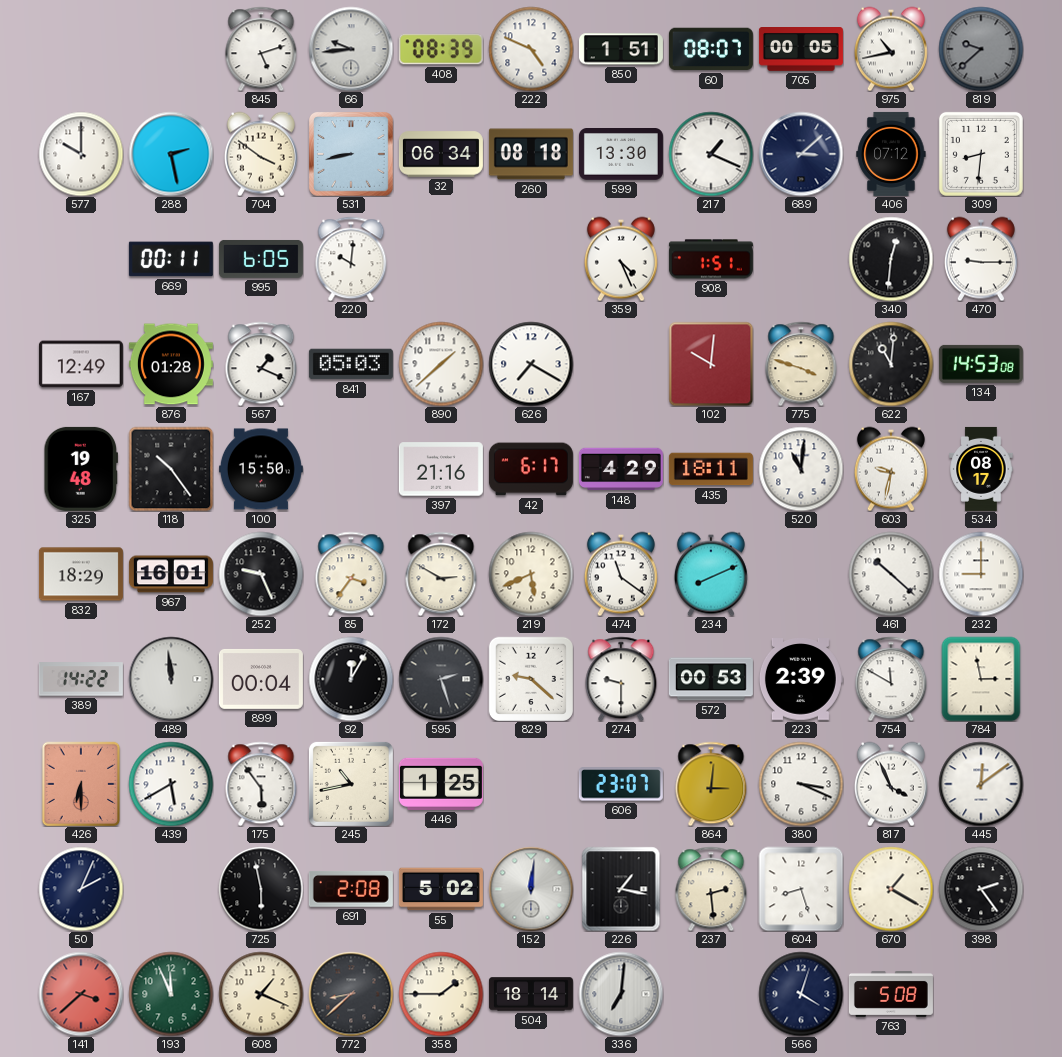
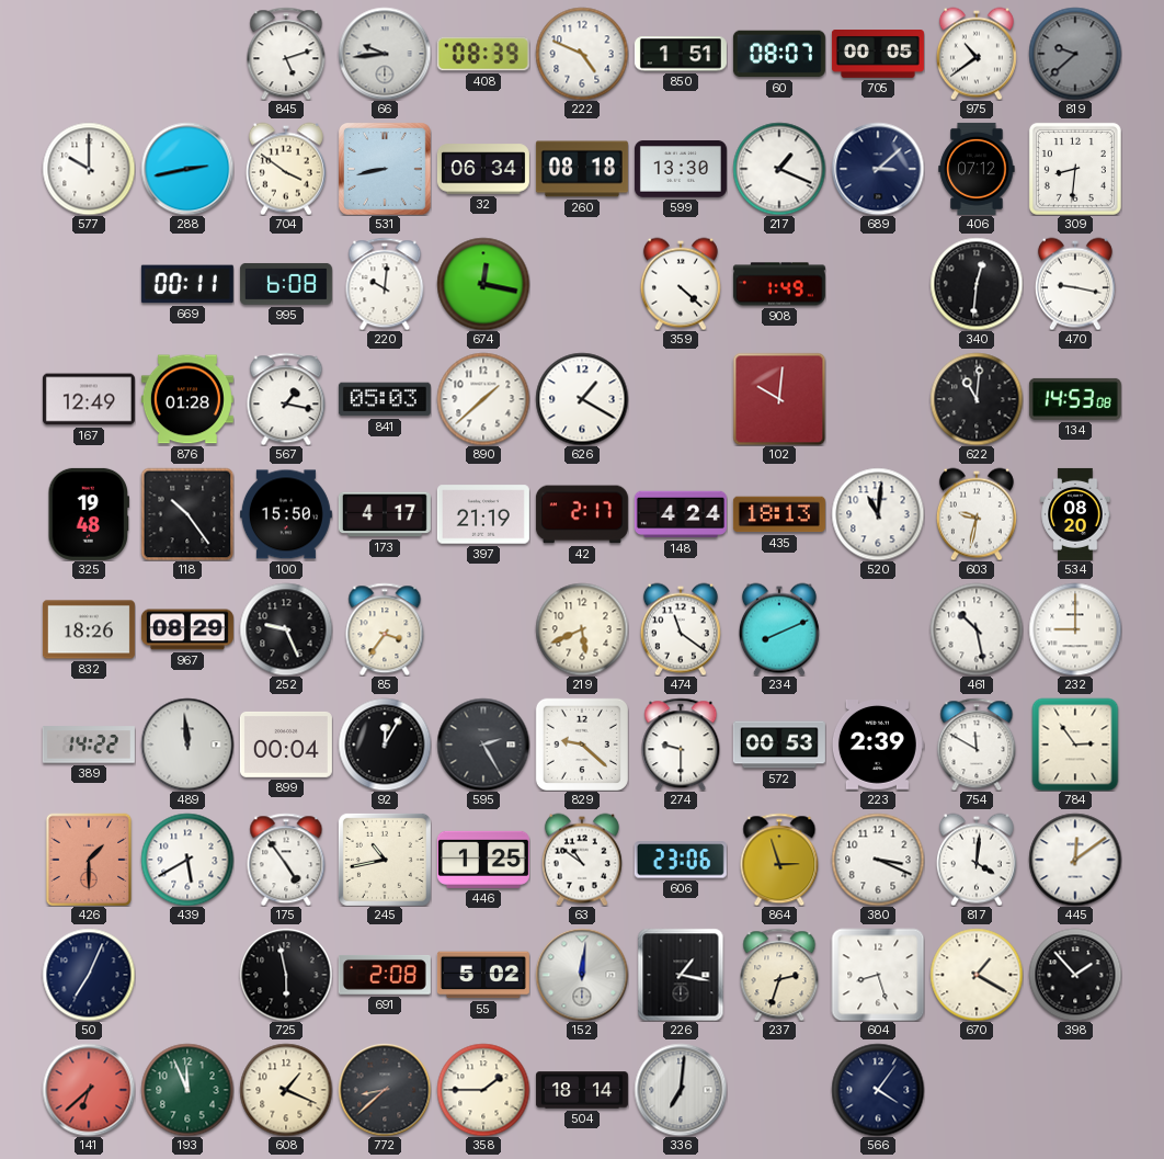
975: 10:43 -> 10:39 (977, 54)
288: 2:28 -> 2:43 (187, 169)
995: 6:05 -> 6:08 (286, 284)
674: none -> 12:17 (483, 284)
359: 4:26 -> 4:22 (681, 284)
908: 1:51 -> 1:49 (779, 284)
470: 9:15 -> 9:17 (1075, 284)
567: 1:19 -> 1:17 (286, 399)
626: 7:20 -> 1:20 (582, 399)
775: 3:48 -> none (801, 364)
173: none -> 4:17 (385, 514)
397: 21:16 -> 21:19 (483, 514)
42: 6:17 -> 2:17 (582, 514)
148: 4:29 -> 4:24 (681, 514)
435: 18:11 -> 18:13 (779, 514)
534: 08:17 -> 08:20 (1075, 514)
832: 18:29 -> 18:26 (89, 629)
967: 16:01 -> 08:29 (187, 629)
172: 2:50 -> none (441, 574)
461: 10:22 -> 10:28 (977, 629)
595: 2:27 -> 2:25 (483, 745)
784: 2:58 -> 2:54 (1075, 745)
426: 6:30 -> 1:30 (89, 860)
175: 5:54 -> 4:54 (286, 860)
63: none -> 10:51 (582, 860)
606: 23:07 -> 23:06 (681, 860)
864: 3:01 -> 2:57 (779, 860)
817: 3:56 -> 4:01 (977, 860)
50: 2:04 -> 7:04 (89, 975)
237: 2:29 -> 2:33 (779, 975)
398: 2:24 -> 1:53 (1075, 975)
141: 3:38 -> 6:38 (89, 1090)
566: 4:03 -> 4:06 (878, 1090)
763: 5:08 -> none (891, 994)
